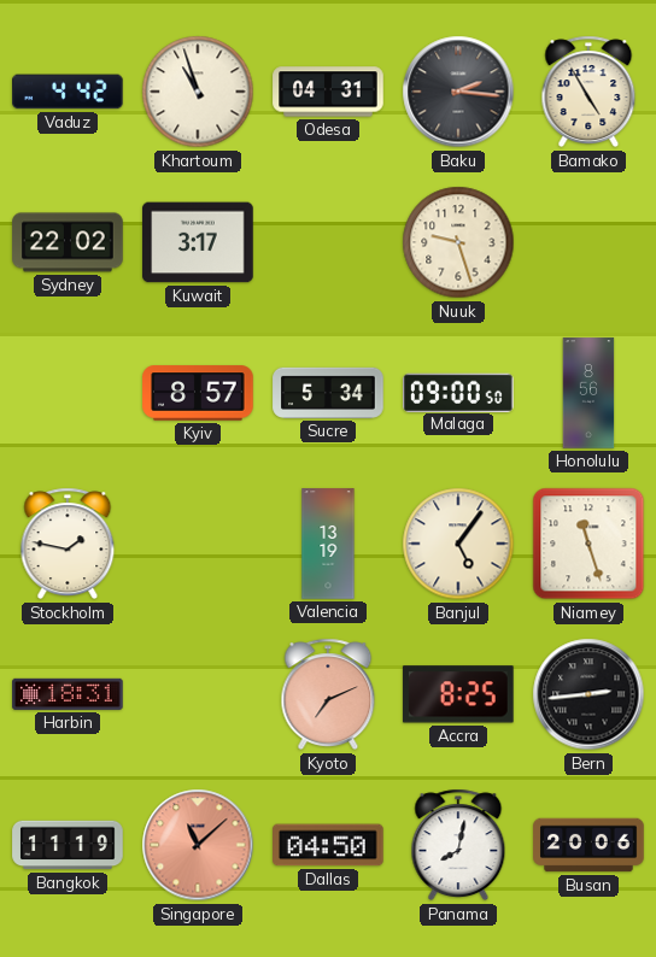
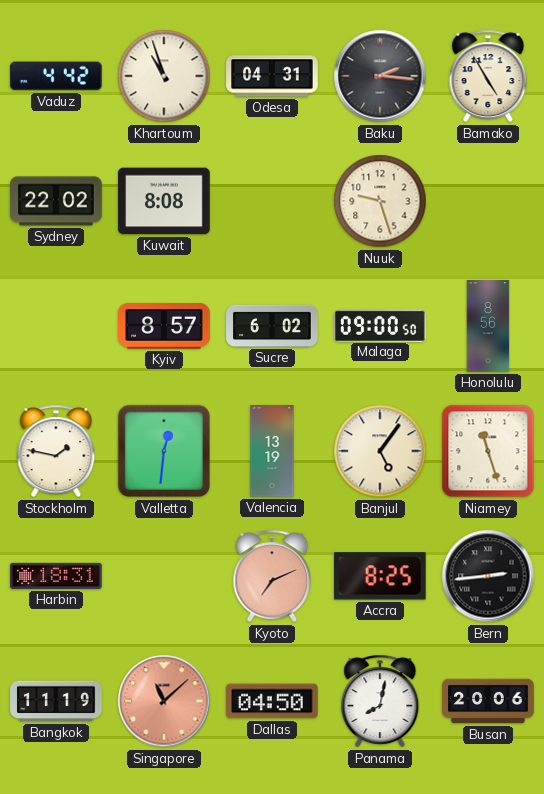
Kuwait: 3:17 -> 8:08 (164, 201)
Sucre: 5:34 -> 6:02 (272, 326)
Valletta: none -> 12:31 (164, 451)
